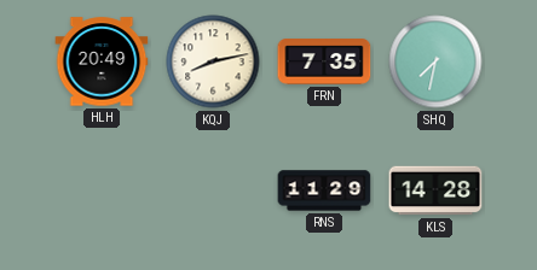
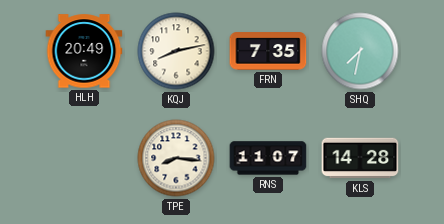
TPE: none -> 8:16 (176, 158)
RNS: 11:29 -> 11:07 (268, 158)
